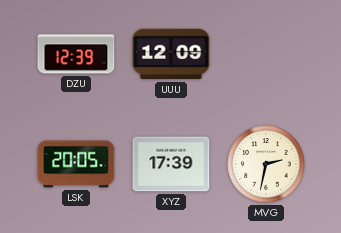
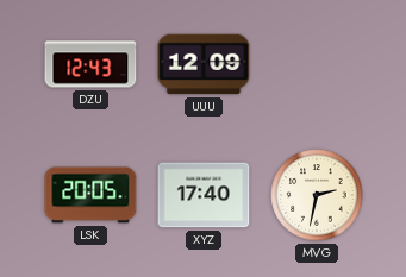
DZU: 12:39 -> 12:43 (90, 64)
XYZ: 17:39 -> 17:40 (204, 195)
